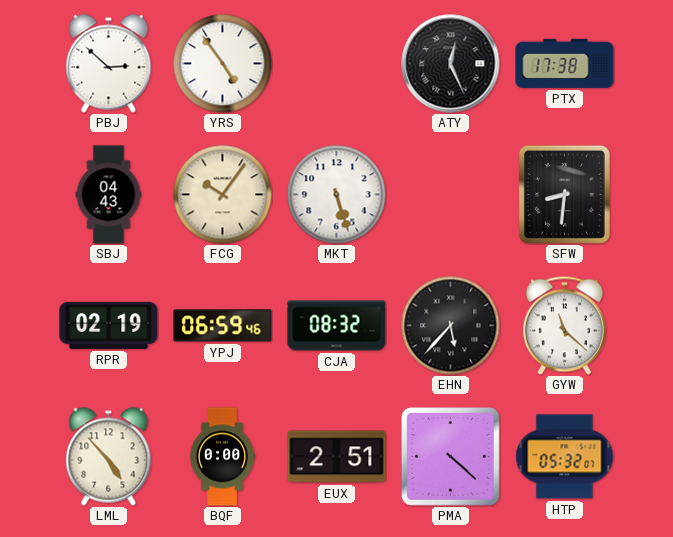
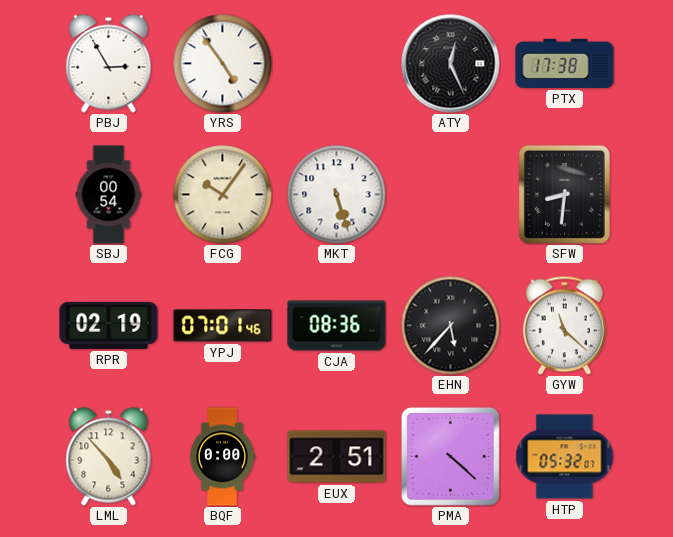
PBJ: 2:52 -> 2:55 (109, 64)
SBJ: 04:43 -> 00:54 (109, 195)
YPJ: 06:59 -> 07:01 (223, 326)
CJA: 08:32 -> 08:36 (337, 326)
